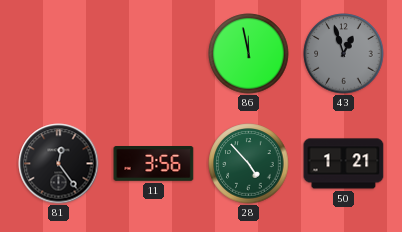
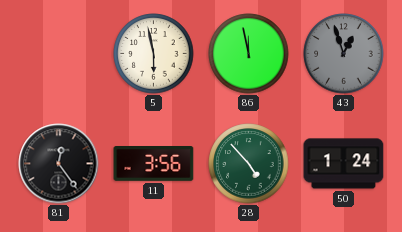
5: none -> 5:58 (154, 54)
50: 1:21 -> 1:24 (344, 164)
